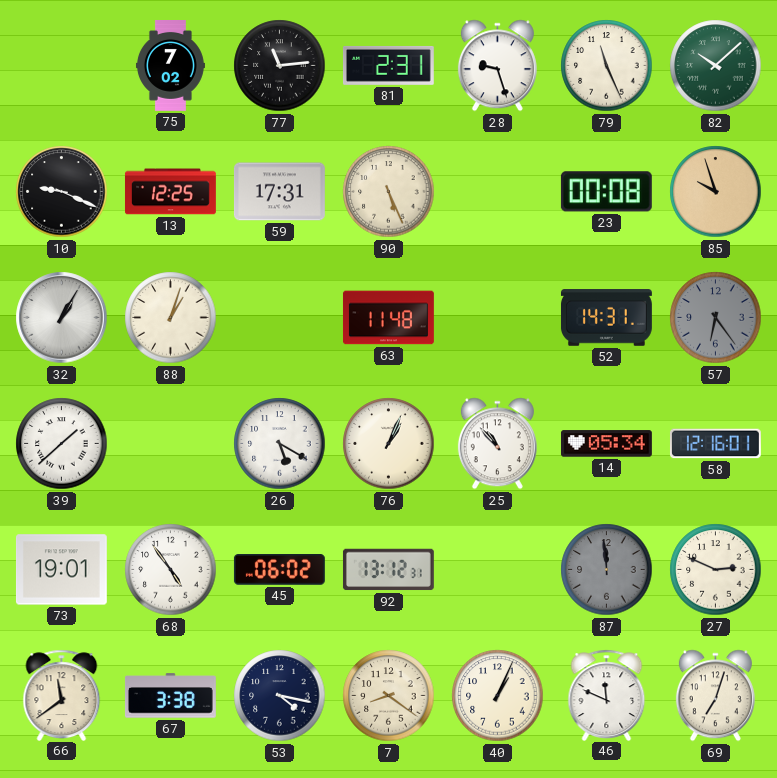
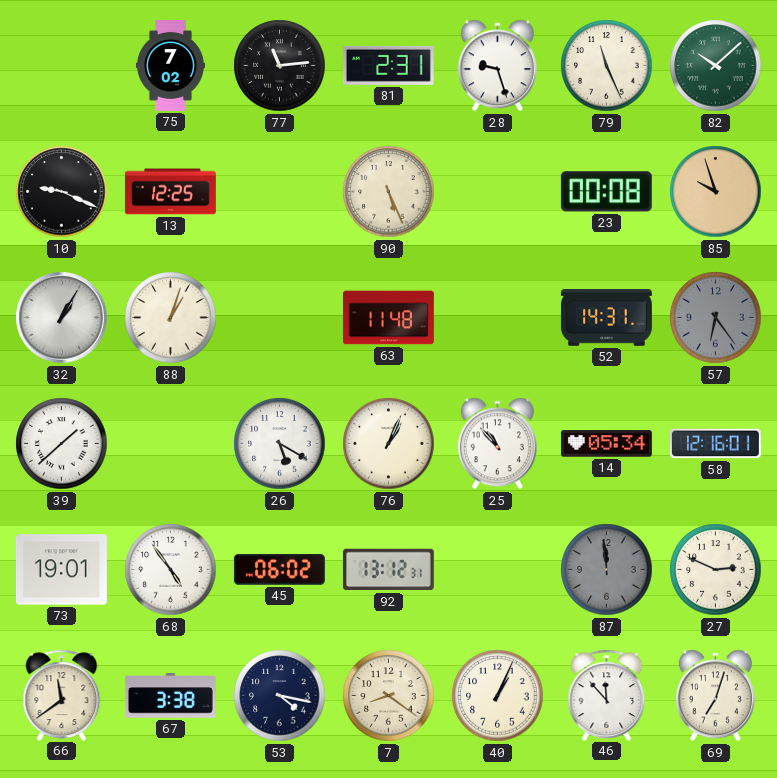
59: 17:31 -> none (279, 192)
46: 11:49 -> 11:53 (607, 695)
